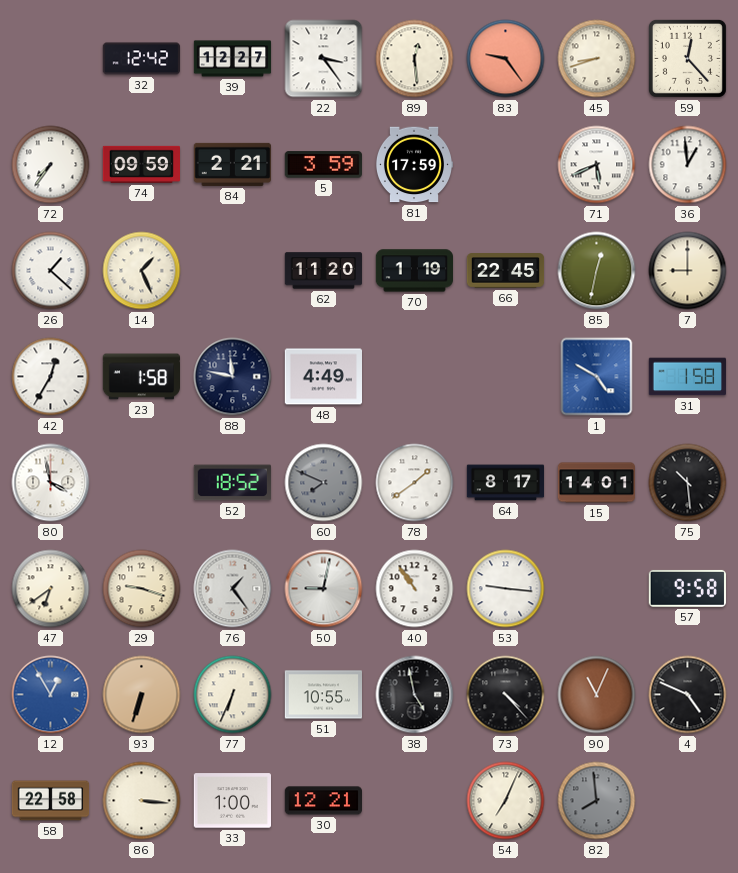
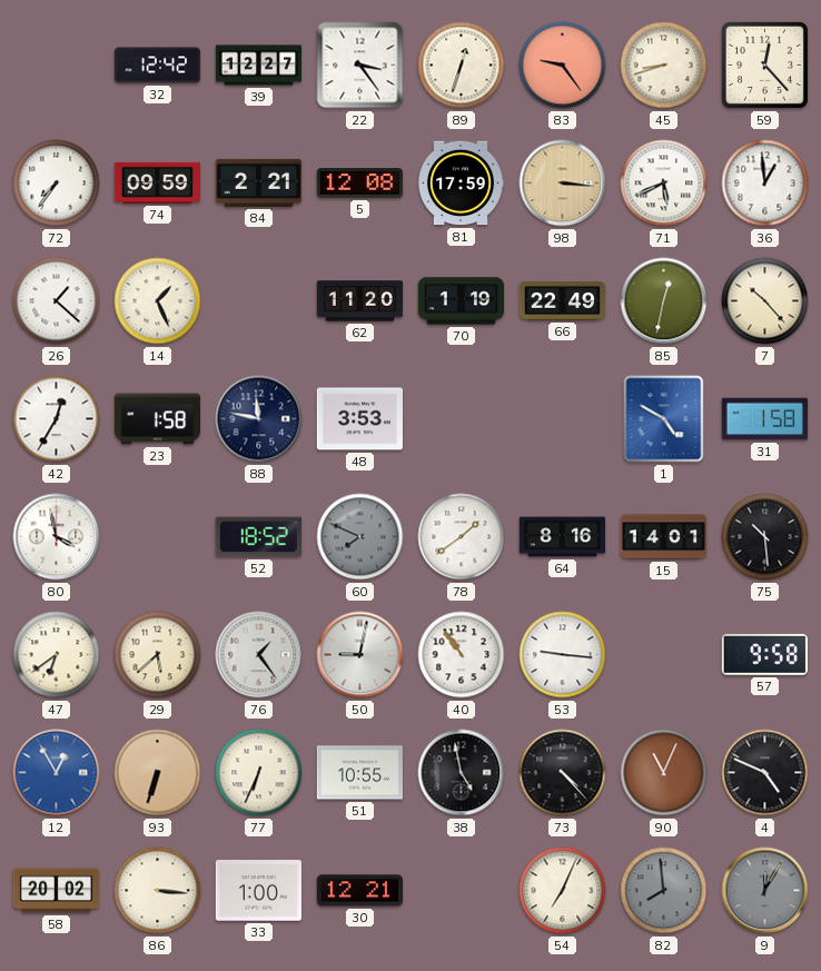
89: 12:29 -> 12:33 (462, 66)
5: 3:59 -> 12:08 (359, 184)
98: none -> 3:16 (563, 184)
66: 22:45 -> 22:49 (563, 301)
7: 9:00 -> 10:23 (765, 301)
48: 4:49 -> 3:53 (359, 419)
64: 8:17 -> 8:16 (563, 537)
29: 9:18 -> 5:38 (158, 655)
58: 22:58 -> 20:02 (57, 891)
9: none -> 12:05 (765, 891)
